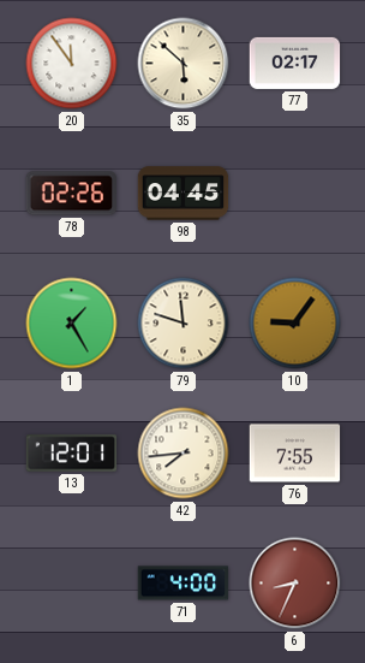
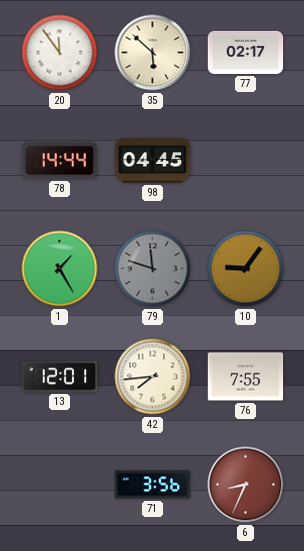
78: 02:26 -> 14:44 (59, 161)
79 dial: cream -> grey (153, 269)
71: 4:00 -> 3:56 (153, 485)
